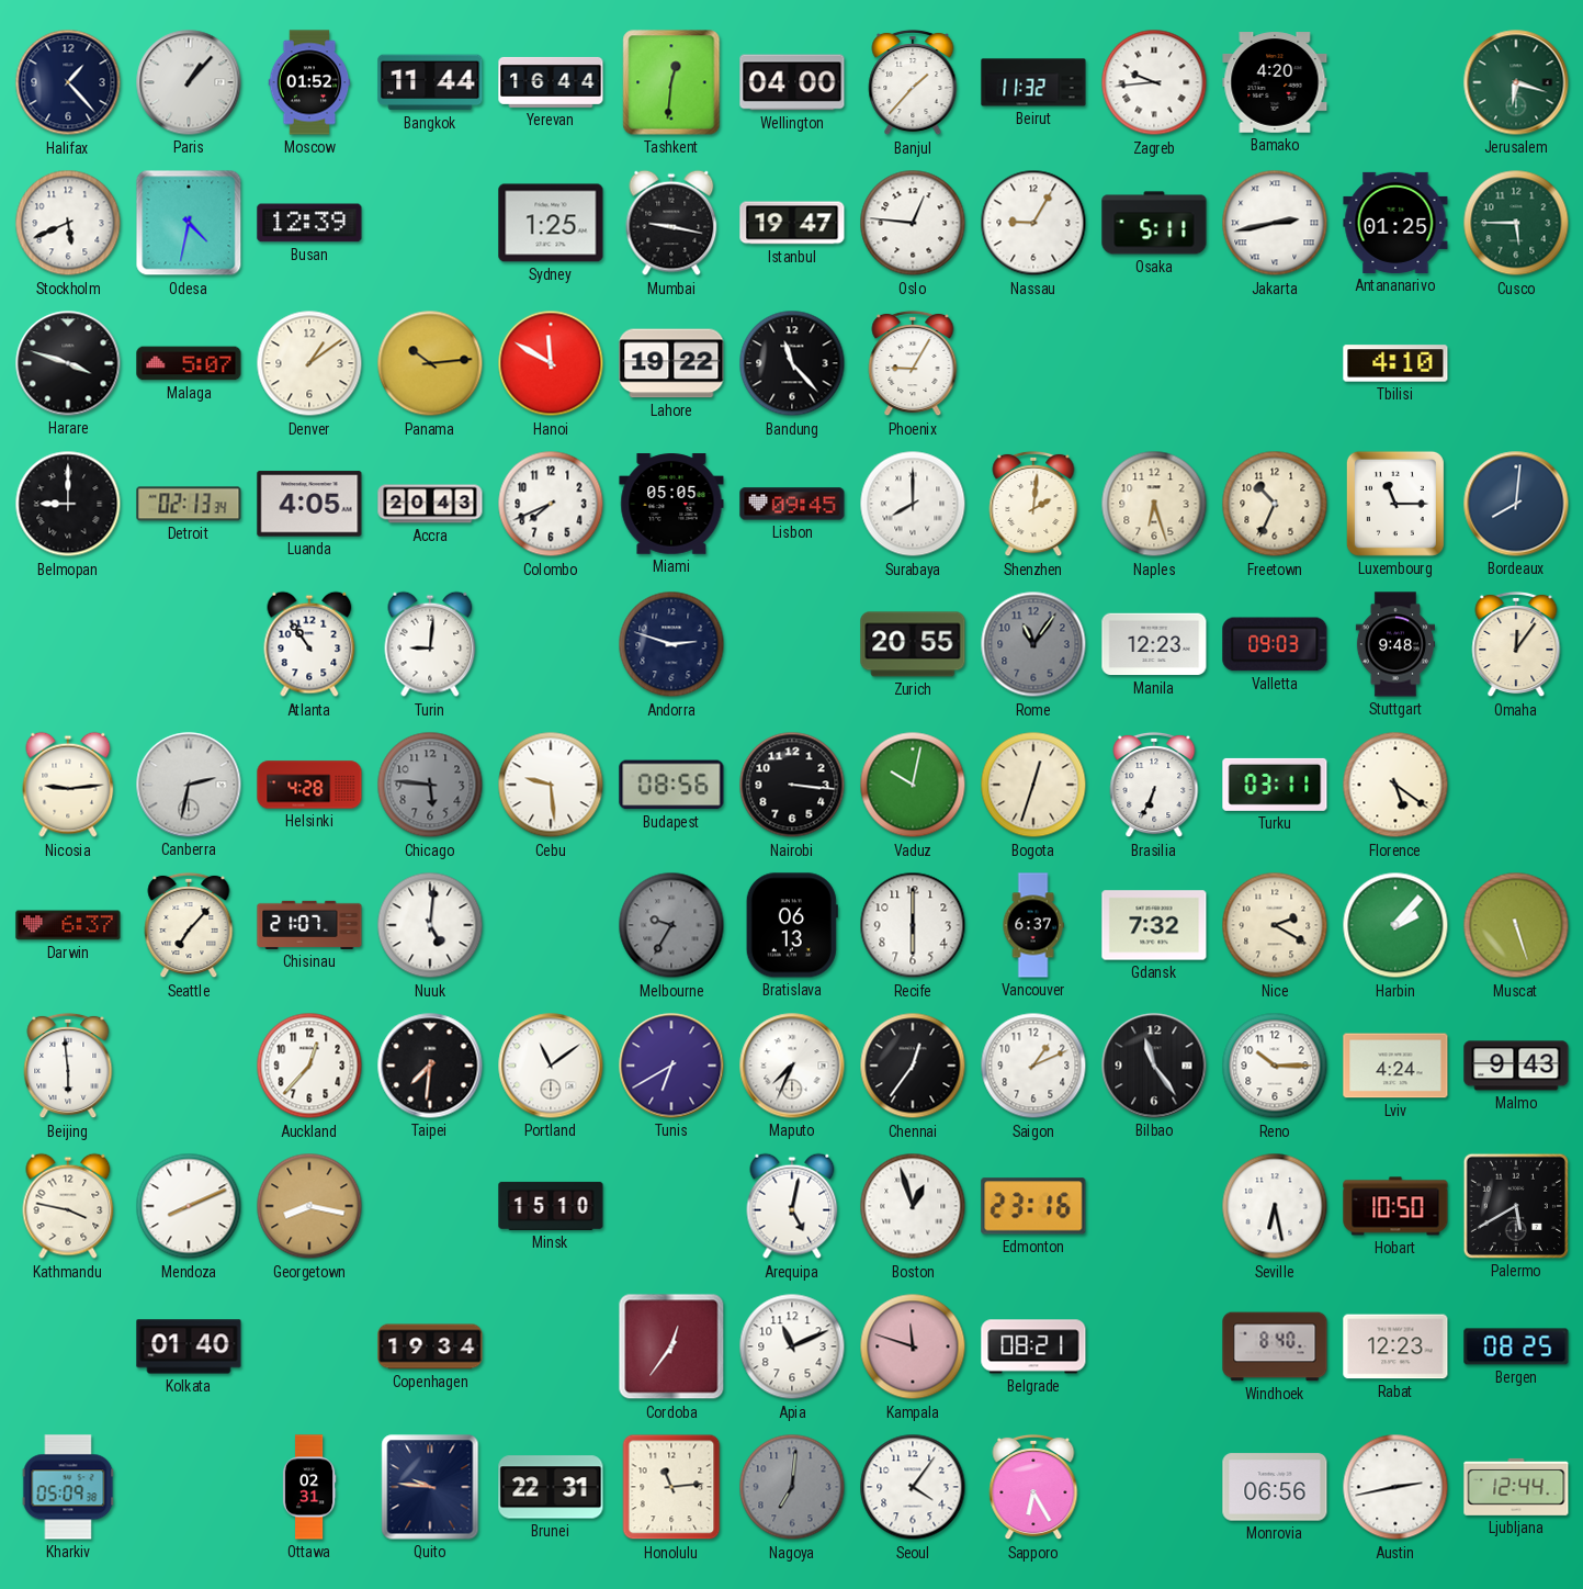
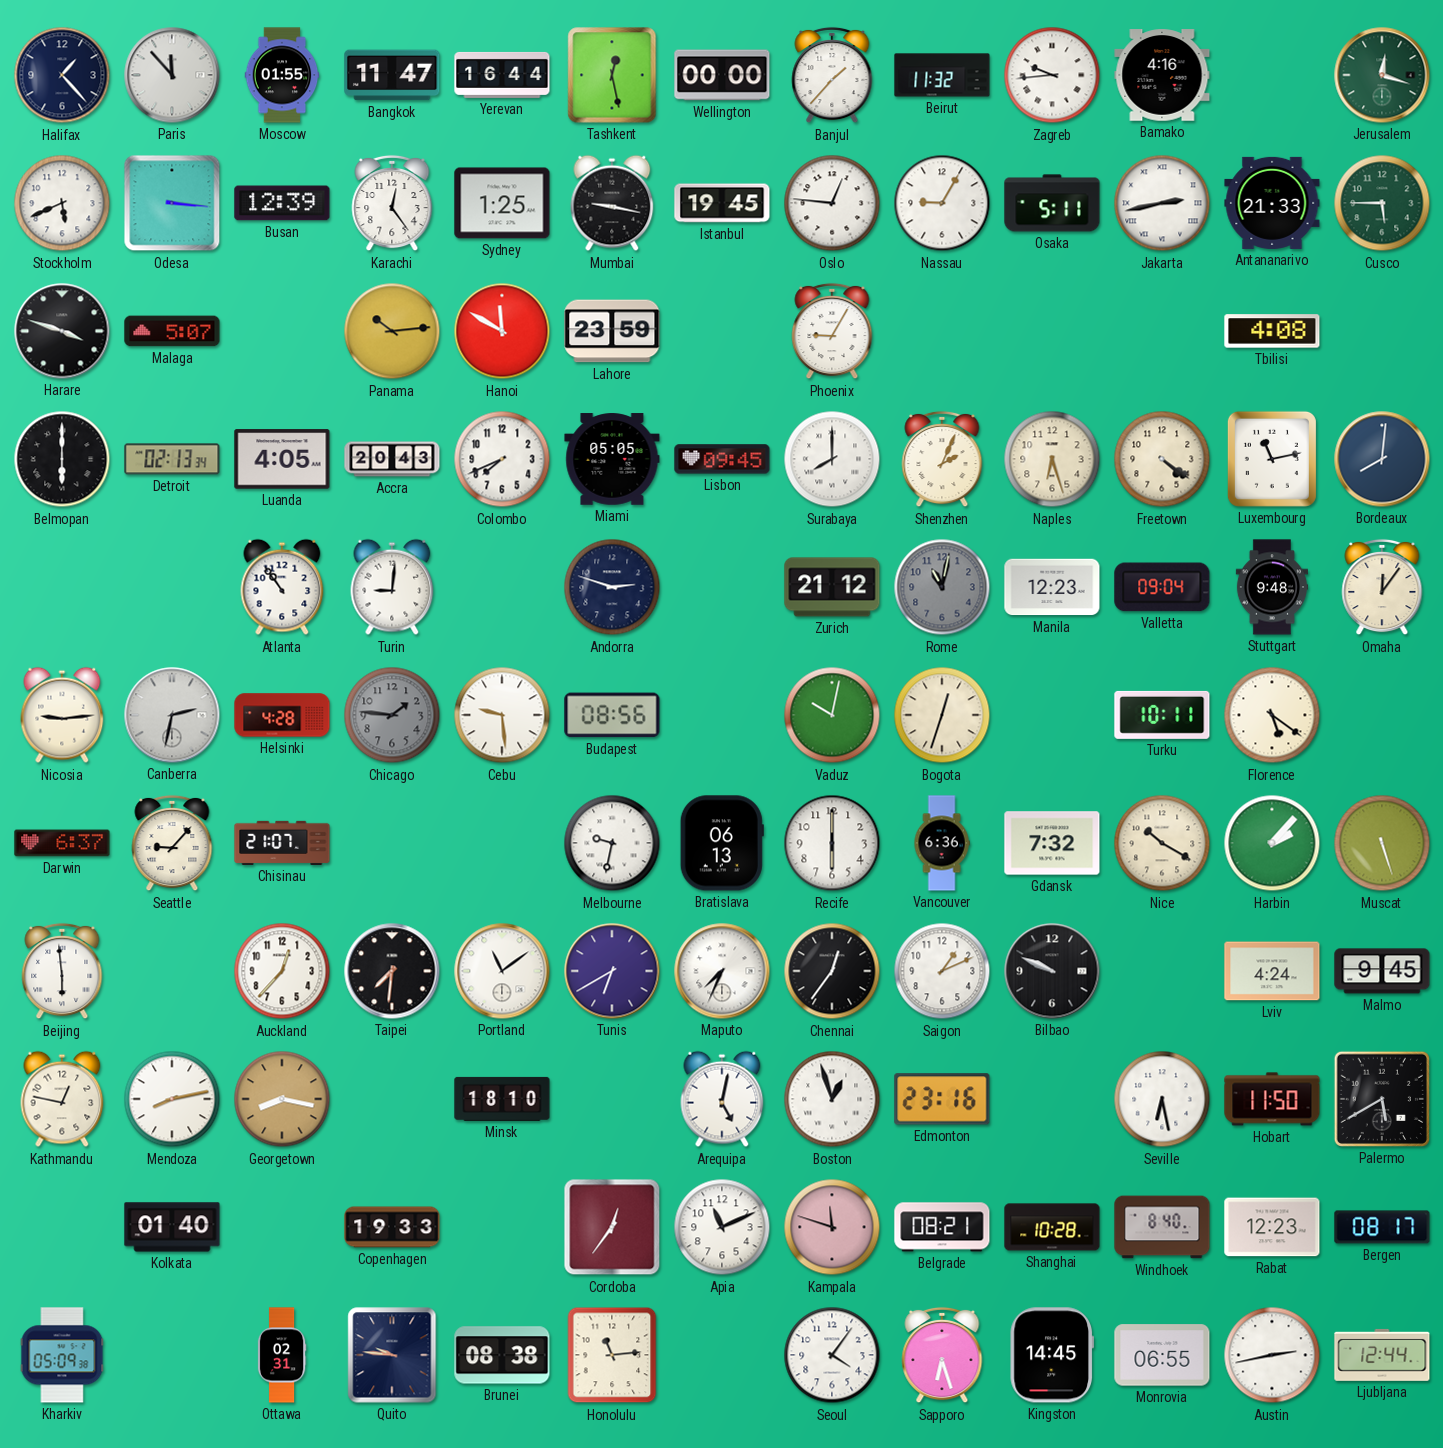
Paris: 1:07 -> 11:53 (172, 75)
Moscow: 01:52 -> 01:55 (282, 75)
Bangkok: 11:44 -> 11:47 (392, 75)
Tashkent: 12:31 -> 12:28 (612, 75)
Wellington: 04:00 -> 00:00 (722, 75)
Bamako: 4:20 -> 4:16 (1162, 75)
Jerusalem: 6:18 -> 12:18 (1382, 75)
Odesa: 4:32 -> 3:16 (172, 203)
Karachi: none -> 12:24 (392, 203)
Istanbul: 19:47 -> 19:45 (722, 203)
Antananarivo: 01:25 -> 21:33 (1272, 203)
Denver: 1:09 -> none (309, 363)
Lahore: 19:22 -> 23:59 (612, 331)
Bandung: 11:23 -> none (792, 363)
Tbilisi: 4:10 -> 4:08 (1272, 331)
Belmopan: 9:00 -> 6:00 (62, 459)
Shenzhen: 2:01 -> 2:04 (942, 459)
Freetown: 10:34 -> 4:21 (1162, 459)
Luxembourg: 11:15 -> 11:13 (1272, 459)
Zurich: 20:55 -> 21:12 (832, 587)
Rome: 11:06 -> 11:02 (942, 587)
Valletta: 09:03 -> 09:04 (1162, 587)
Chicago: 5:46 -> 1:46 (392, 715)
Nairobi: 3:16 -> none (792, 785)
Brasilia: 6:34 -> none (1154, 785)
Turku: 03:11 -> 10:11 (1162, 715)
Seattle: 7:07 -> 9:07 (172, 843)
Nuuk: 5:01 -> none (430, 925)
Melbourne: 9:35 -> 9:32 (612, 843)
Melbourne dial: grey -> white (612, 843)
Vancouver: 6:37 -> 6:36 (942, 843)
Nice: 2:20 -> 10:20 (1162, 843)
Bilbao: 11:24 -> 9:49 (1052, 971)
Reno: 10:15 -> none (1275, 1066)
Malmo: 9:43 -> 9:45 (1382, 971)
Kathmandu: 3:47 -> 12:47 (62, 1099)
Mendoza: 8:11 -> 8:13 (172, 1099)
Minsk: 15:10 -> 18:10 (502, 1099)
Hobart: 10:50 -> 11:50 (1272, 1099)
Copenhagen: 19:34 -> 19:33 (392, 1227)
Shanghai: none -> 10:28 (1052, 1227)
Bergen: 08:25 -> 08:17 (1382, 1227)
Brunei: 22:31 -> 08:38 (502, 1355)
Nagoya: 7:01 -> none (792, 1487)
Sapporo: 6:25 -> 6:27 (942, 1355)
Kingston: none -> 14:45 (1051, 1355)
Monrovia: 06:56 -> 06:55 (1162, 1355)
